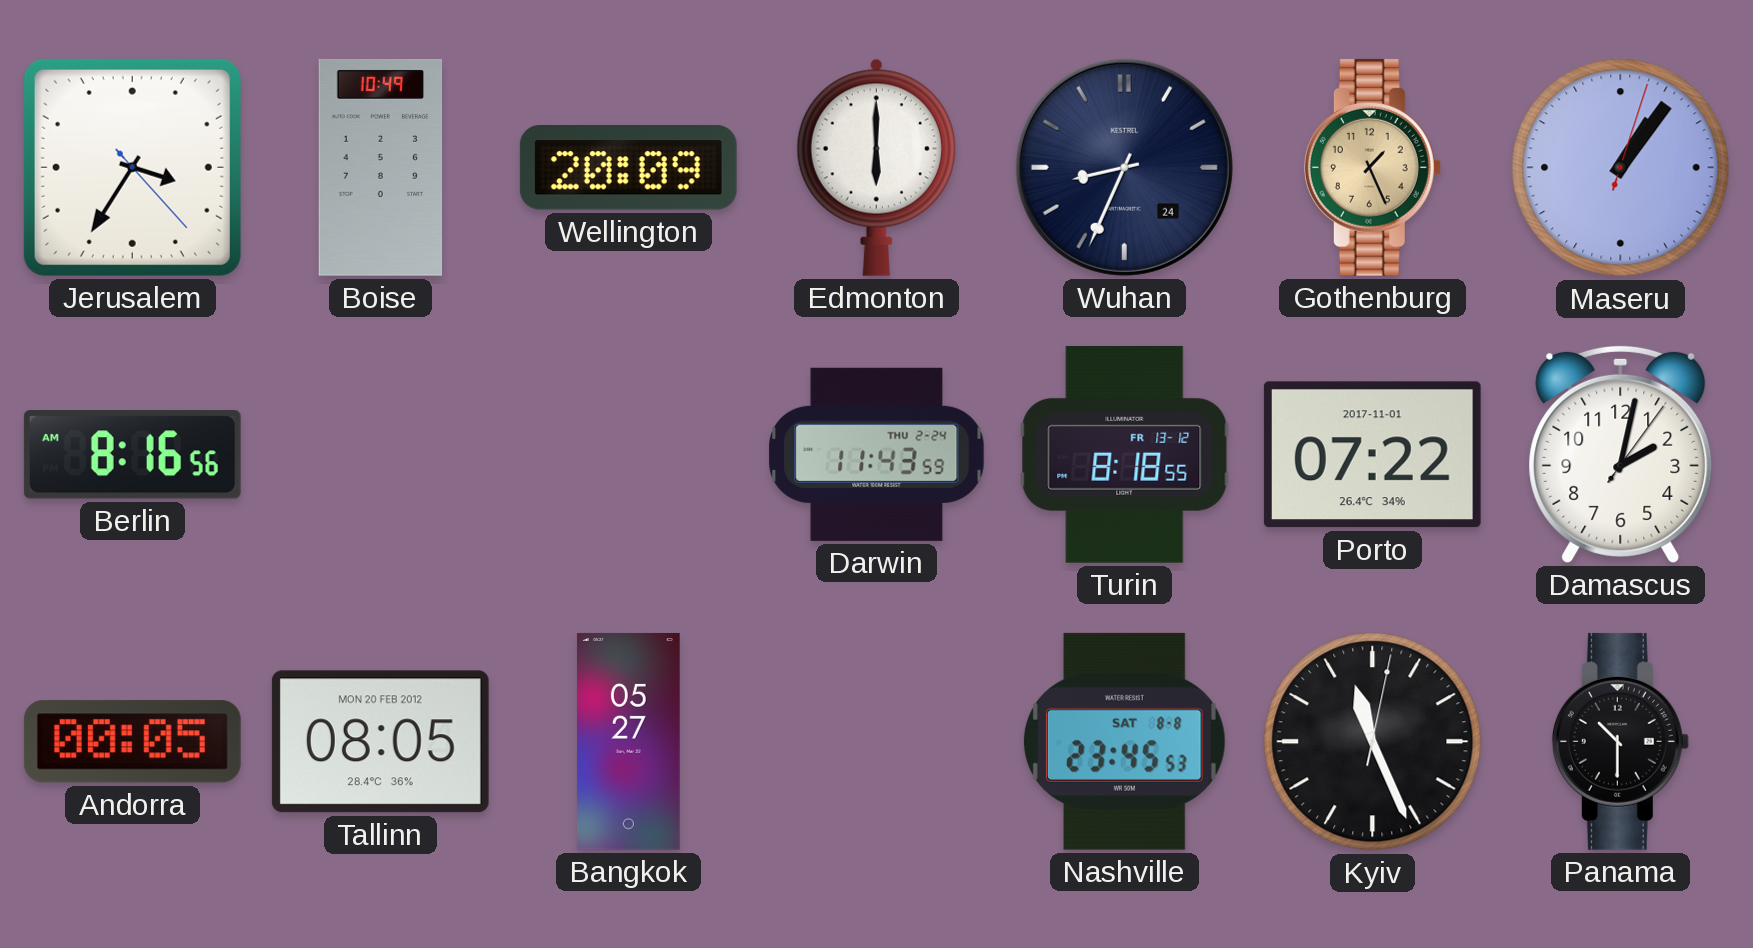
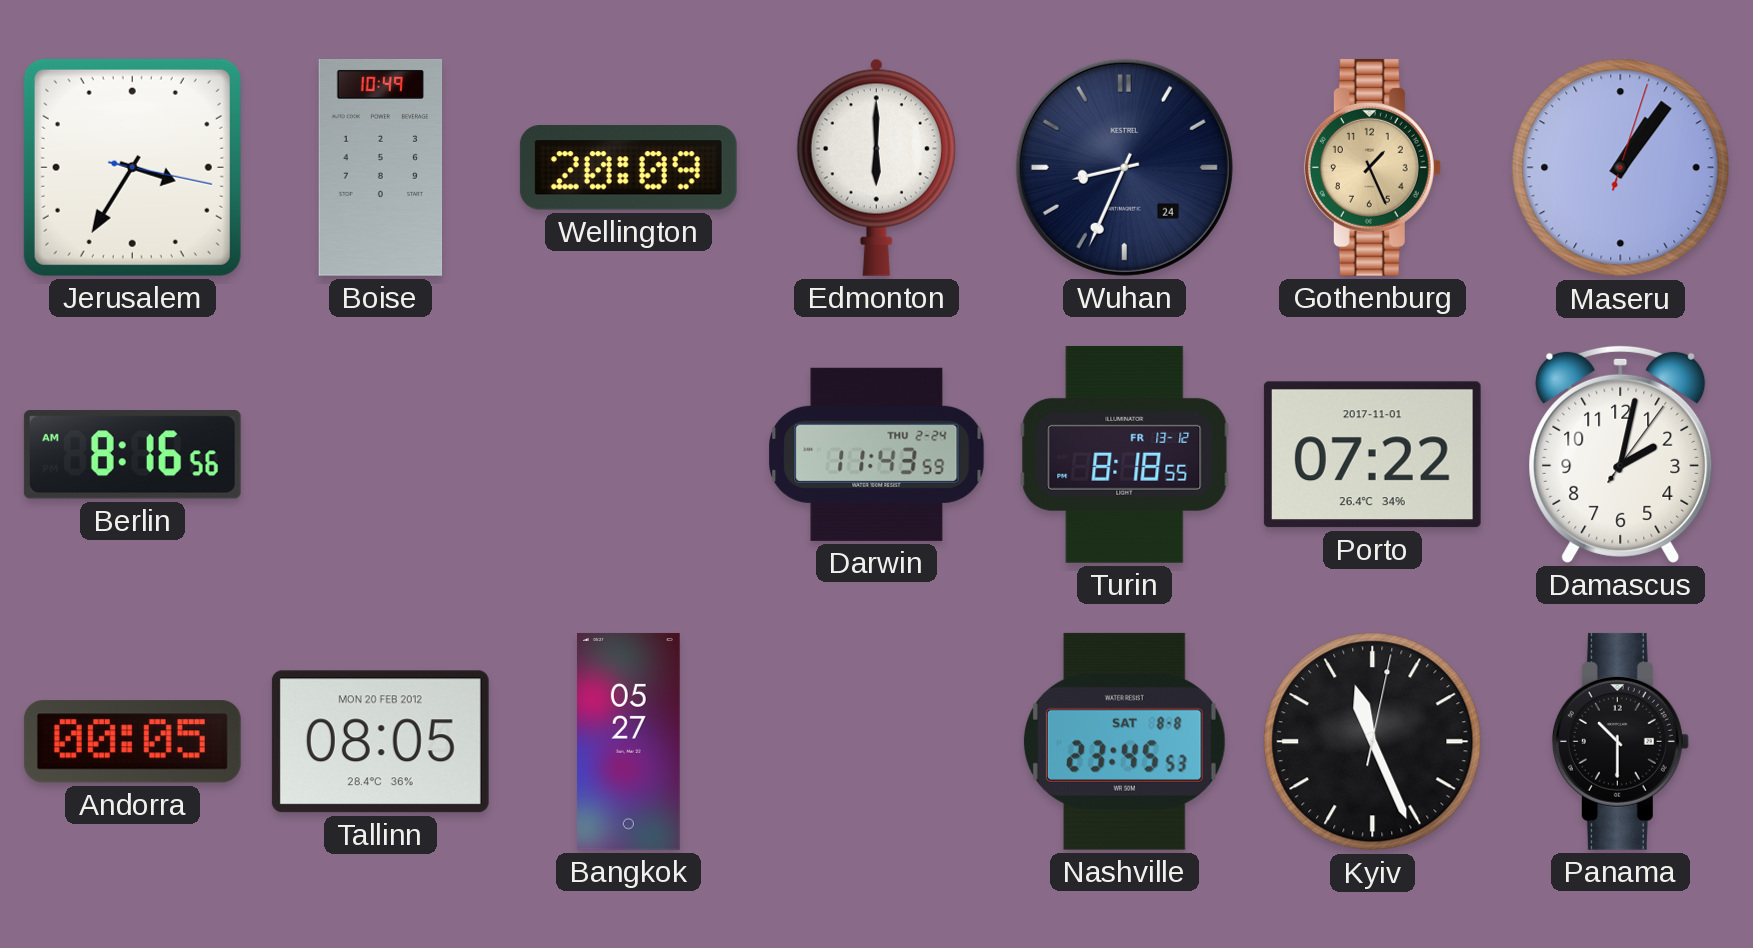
Jerusalem: 3:35:23 -> 3:35:17 (132, 167)
